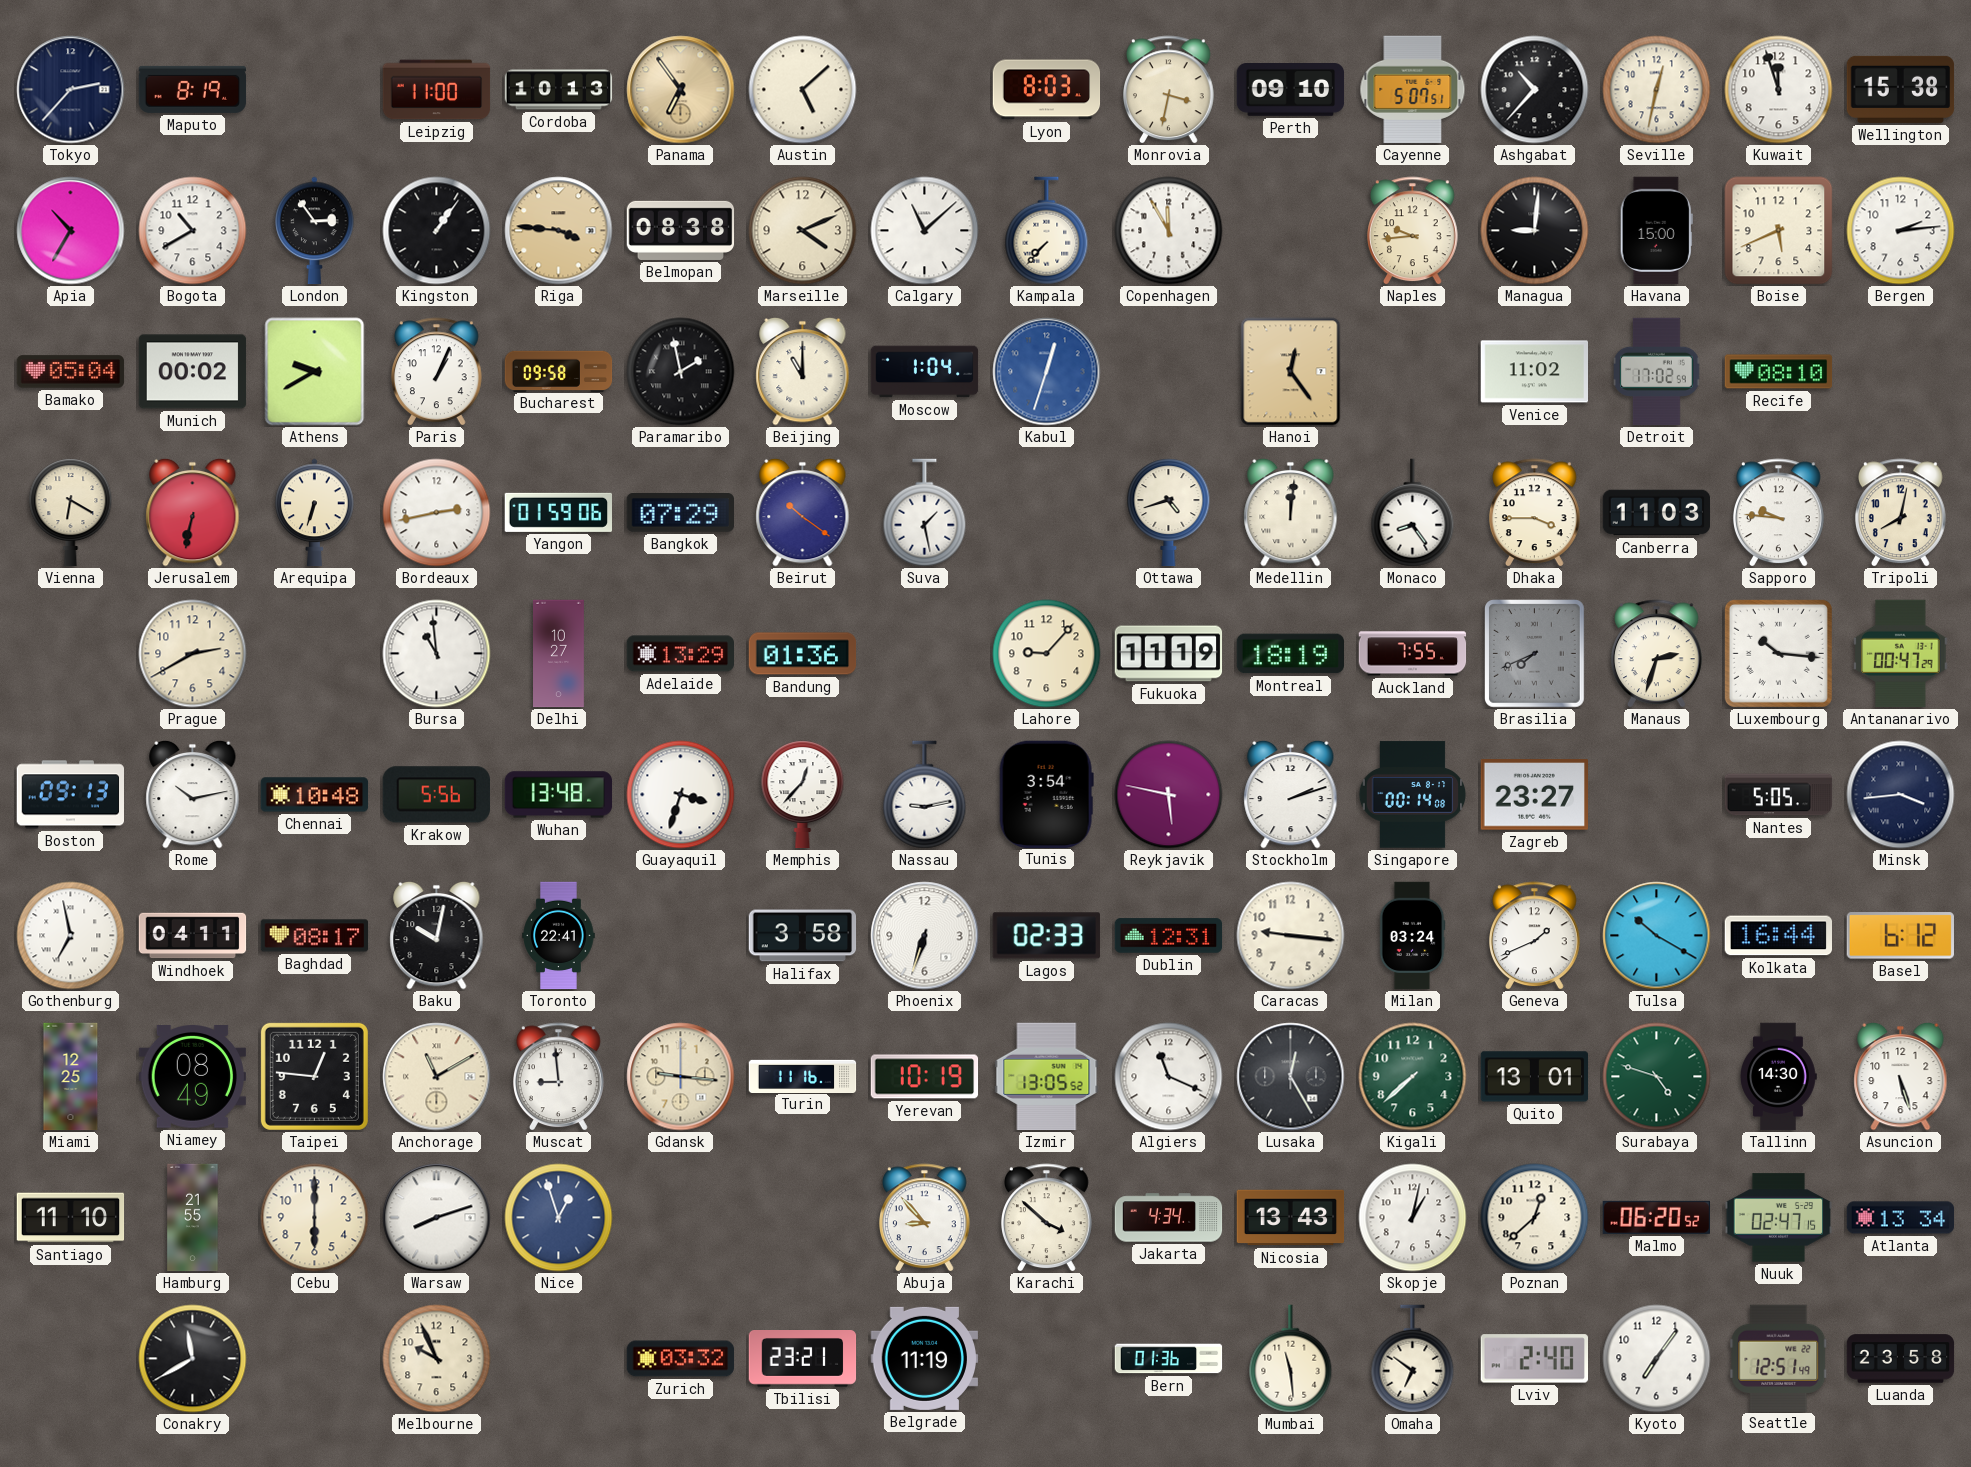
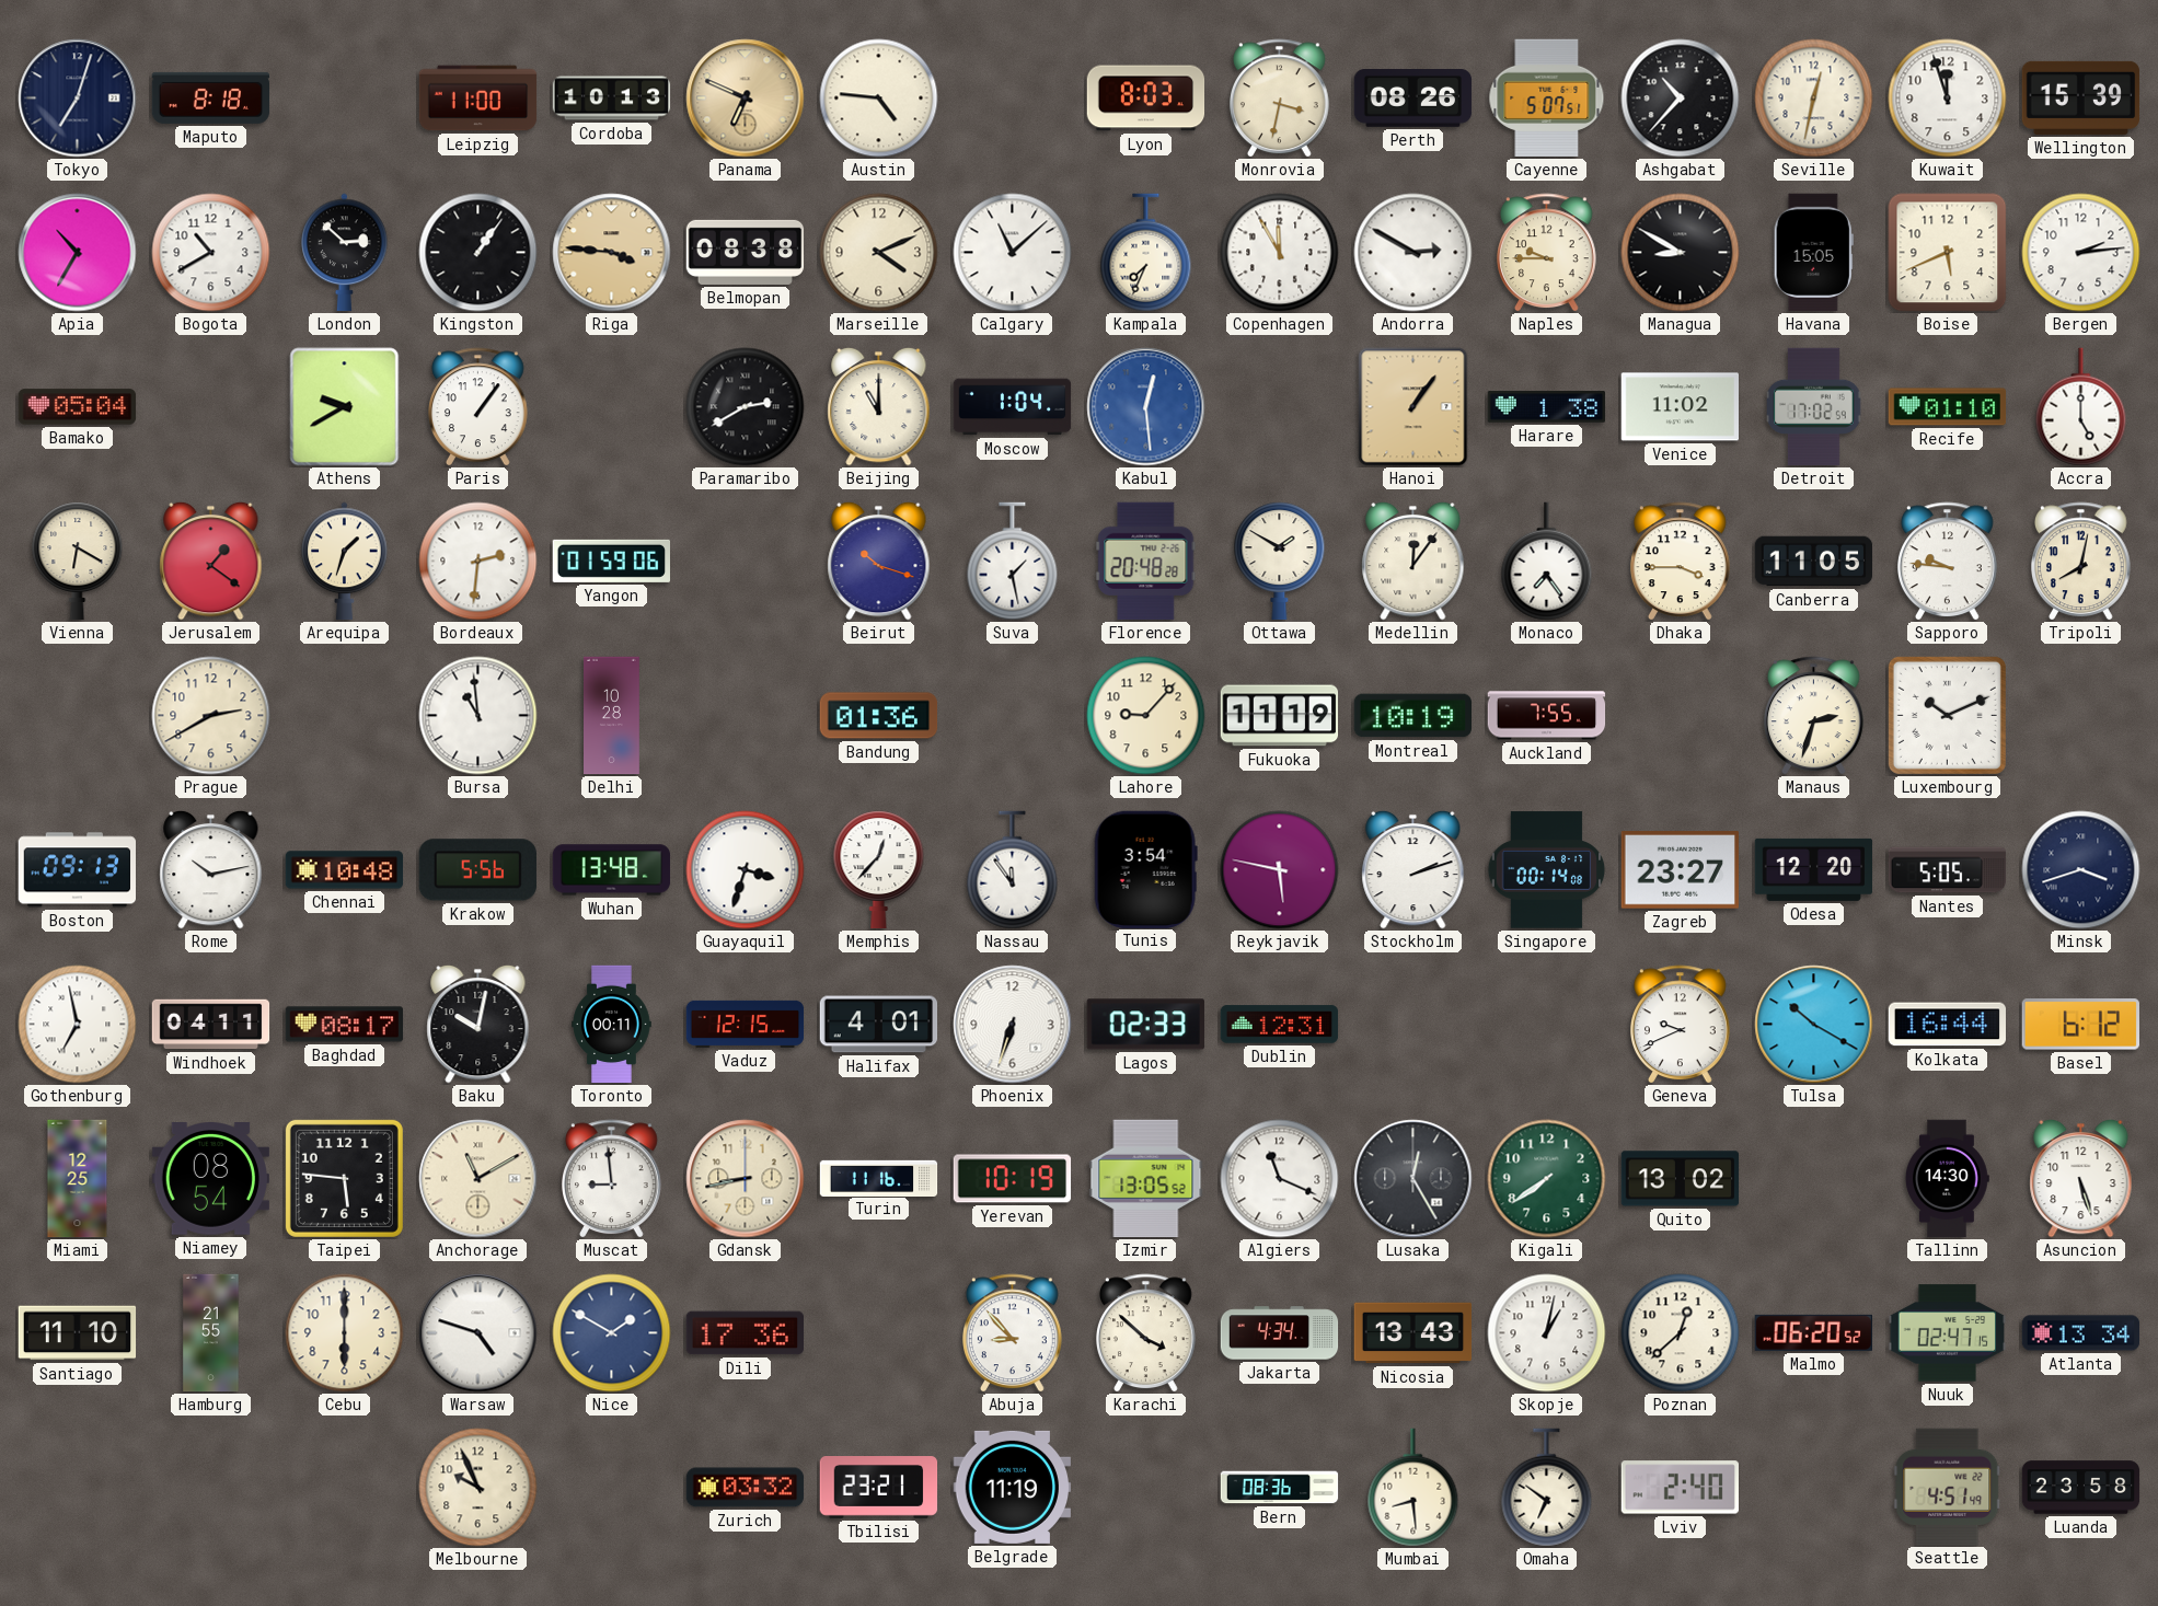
Tokyo: 2:37 -> 7:03 (78, 99)
Maputo: 8:19 -> 8:18 (211, 97)
Panama: 6:54 -> 6:49 (746, 99)
Austin: 5:08 -> 4:46 (879, 99)
Perth: 09:10 -> 08:26 (1413, 99)
Wellington: 15:38 -> 15:39 (2081, 97)
London: 2:54 -> 2:52 (345, 253)
Kampala: 7:37 -> 7:34 (1146, 253)
Andorra: none -> 2:50 (1413, 253)
Naples: 9:44 -> 9:45 (1547, 253)
Managua: 9:01 -> 8:50 (1681, 253)
Havana: 15:00 -> 15:05 (1813, 253)
Munich: 00:02 -> none (193, 372)
Paris: 1:04 -> 1:06 (478, 407)
Bucharest: 09:58 -> none (559, 371)
Paramaribo: 1:58 -> 2:40 (746, 407)
Kabul: 12:33 -> 12:29 (1146, 407)
Hanoi: 12:24 -> 1:06 (1413, 407)
Harare: none -> 1:38 (1547, 407)
Recife: 08:10 -> 01:10 (1948, 407)
Accra: none -> 5:00 (2081, 407)
Jerusalem: 6:32 -> 1:21 (211, 561)
Arequipa: 6:33 -> 1:33 (345, 562)
Bordeaux: 2:43 -> 2:31 (478, 562)
Bangkok: 07:29 -> none (680, 513)
Beirut: 10:21 -> 10:18 (879, 561)
Florence: none -> 20:48 (1146, 561)
Ottawa: 4:42 -> 1:50 (1280, 562)
Medellin: 12:01 -> 12:06 (1413, 561)
Monaco: 8:24 -> 7:24 (1547, 562)
Canberra: 11:03 -> 11:05 (1814, 562)
Delhi: 10:27 -> 10:28 (612, 716)
Adelaide: 13:29 -> none (681, 654)
Montreal: 18:19 -> 10:19 (1412, 716)
Brasilia: 7:41 -> none (1535, 654)
Luxembourg: 10:16 -> 10:11 (1947, 715)
Antananarivo: 00:47 -> none (1901, 654)
Nassau: 9:13 -> 11:54 (1013, 870)
Odesa: none -> 12:20 (1814, 869)
Minsk: 3:44 -> 3:42 (2081, 870)
Toronto: 22:41 -> 00:11 (612, 1025)
Vaduz: none -> 12:15 (746, 1024)
Halifax: 3:58 -> 4:01 (879, 1025)
Caracas: 9:16 -> none (1291, 936)
Milan: 03:24 -> none (1412, 936)
Geneva: 1:41 -> 9:41 (1681, 1025)
Niamey: 08:49 -> 08:54 (210, 1179)
Taipei: 12:46 -> 5:46 (344, 1178)
Gdansk: 9:16 -> 8:43 (746, 1179)
Kigali: 7:38 -> 7:39 (1547, 1179)
Quito: 13:01 -> 13:02 (1681, 1179)
Surabaya: 4:48 -> none (1657, 1077)
Warsaw: 8:12 -> 4:48 (478, 1333)
Nice: 12:57 -> 1:50 (612, 1333)
Dili: none -> 17:36 (745, 1333)
Conakry: 11:40 -> none (193, 1359)
Bern: 01:36 -> 08:36 (1280, 1488)
Mumbai: 11:29 -> 8:29 (1413, 1488)
Kyoto: 7:06 -> none (1657, 1359)
Seattle: 12:51 -> 4:51 (1948, 1487)
